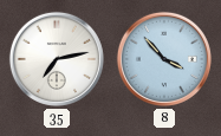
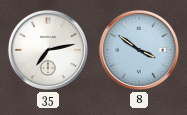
8: 3:53 -> 3:51 (139, 50)
